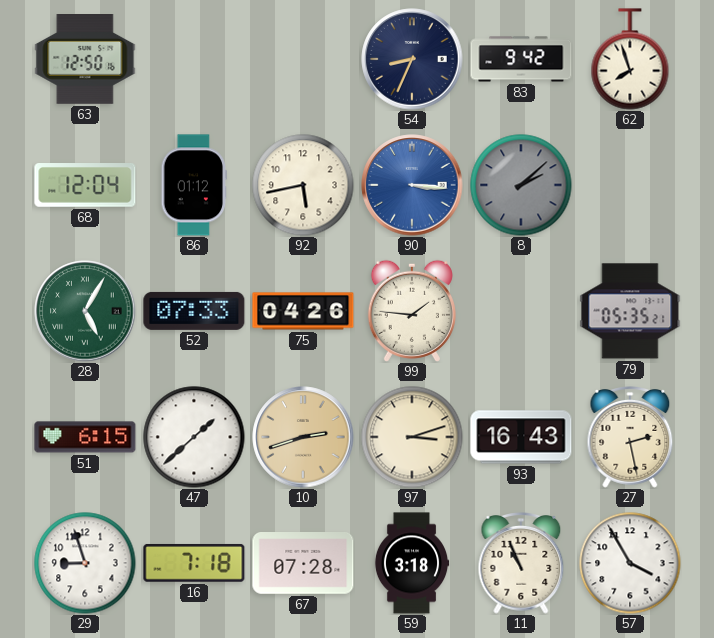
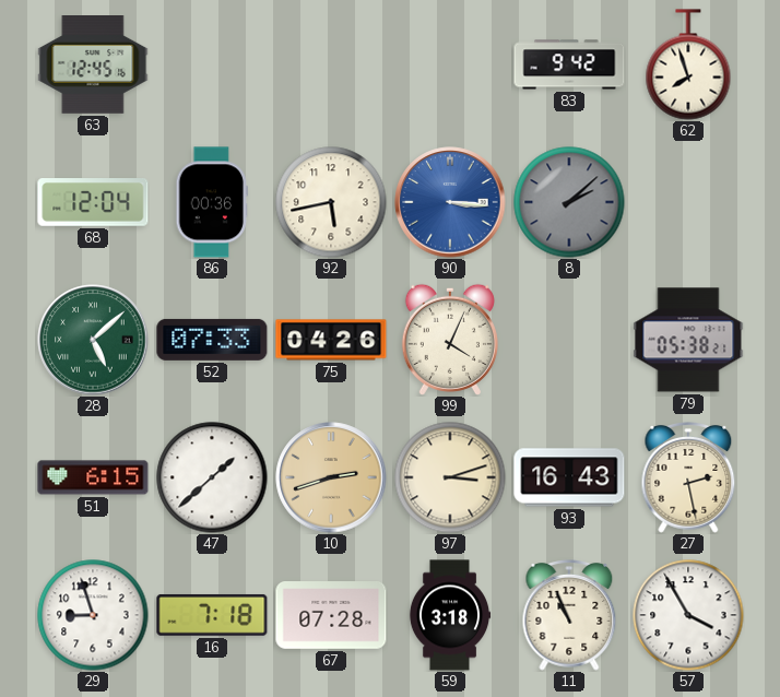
63: 12:50 -> 12:45 (93, 66)
54: 8:34 -> none (412, 59)
86: 01:12 -> 00:36 (212, 202)
28: 5:05 -> 5:08 (93, 340)
99: 1:46 -> 4:04 (450, 340)
79: 05:35 -> 05:38 (688, 340)
